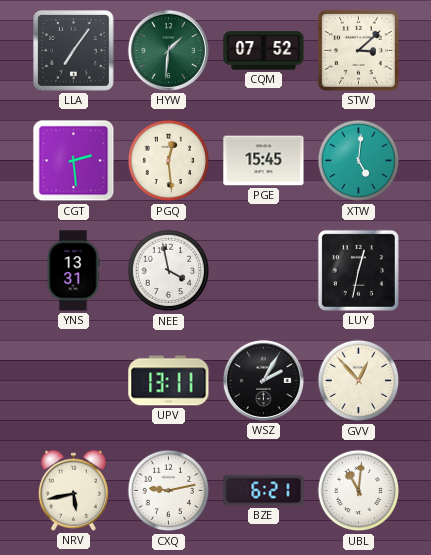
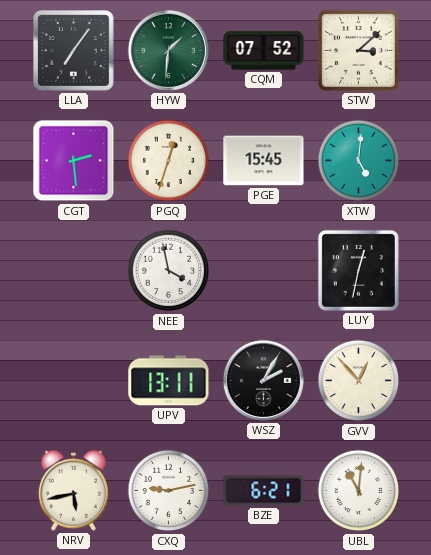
PGQ: 12:29 -> 12:33 (169, 161)
YNS: 13:31 -> none (73, 271)
